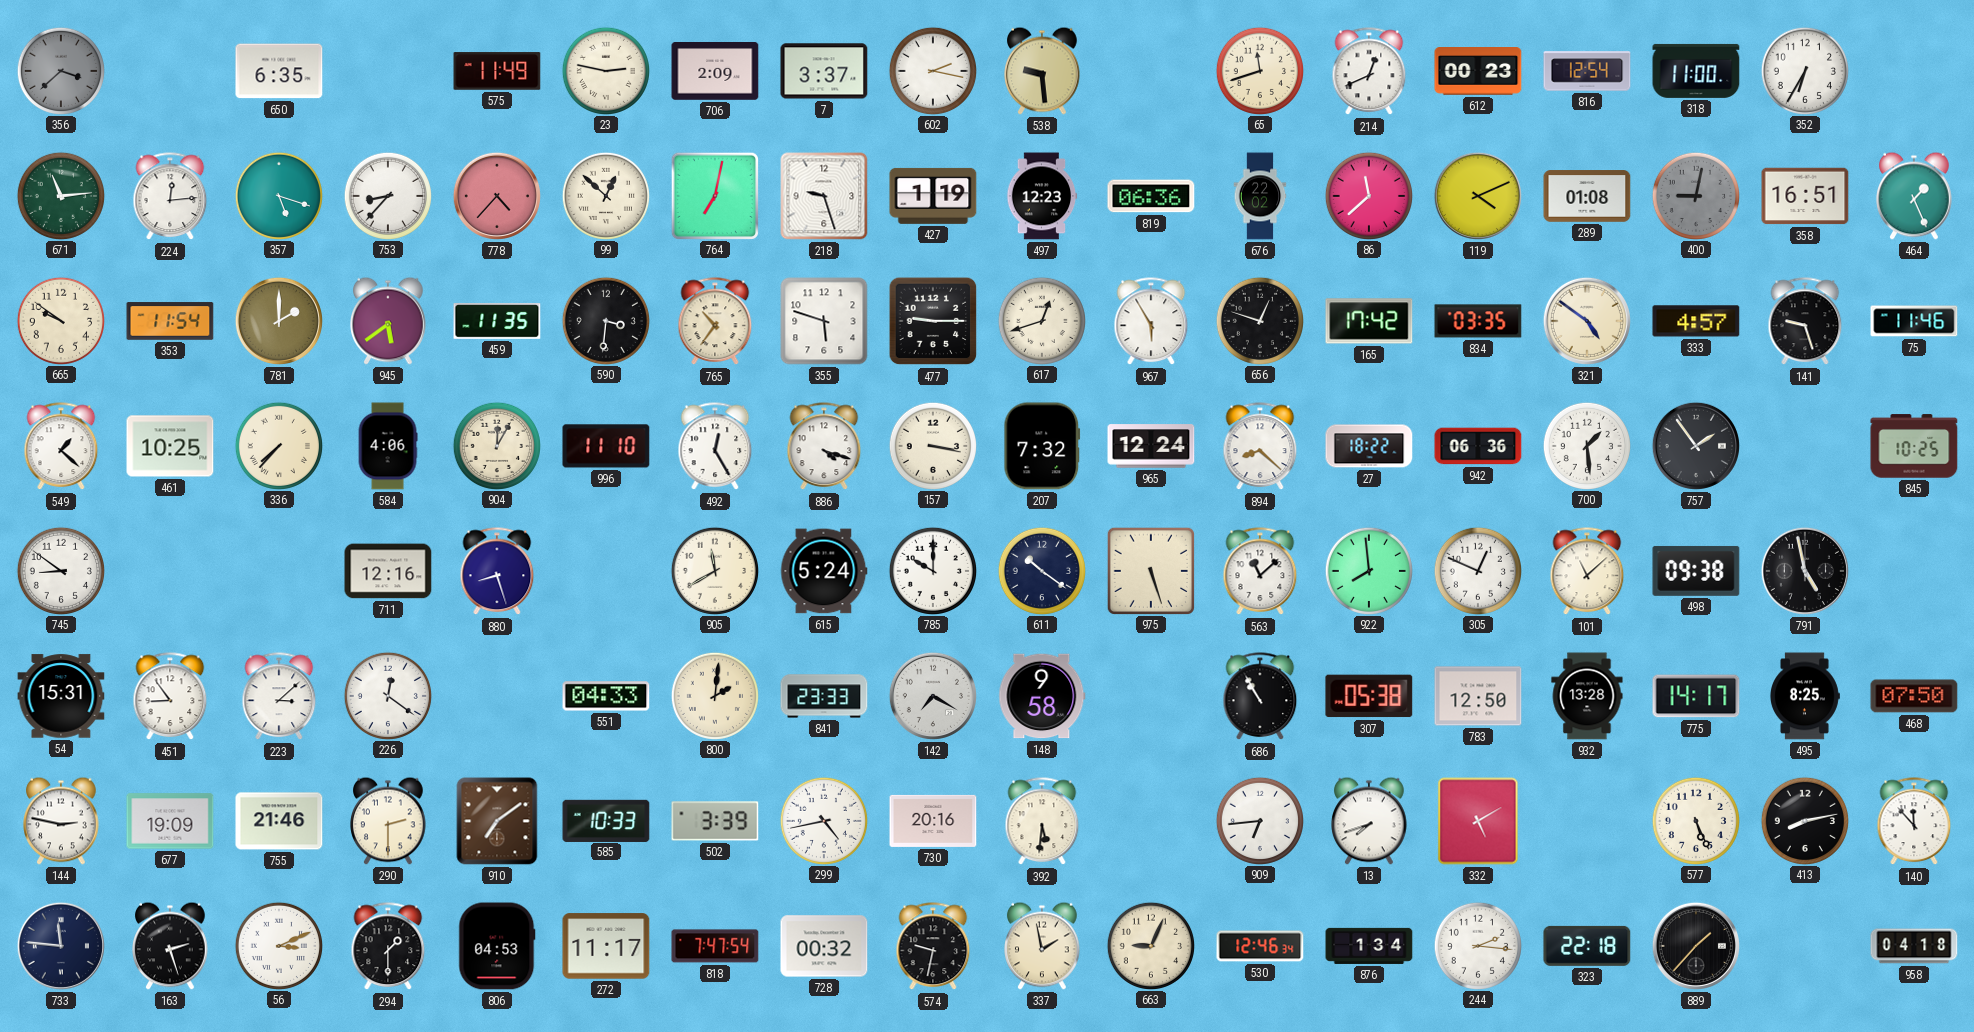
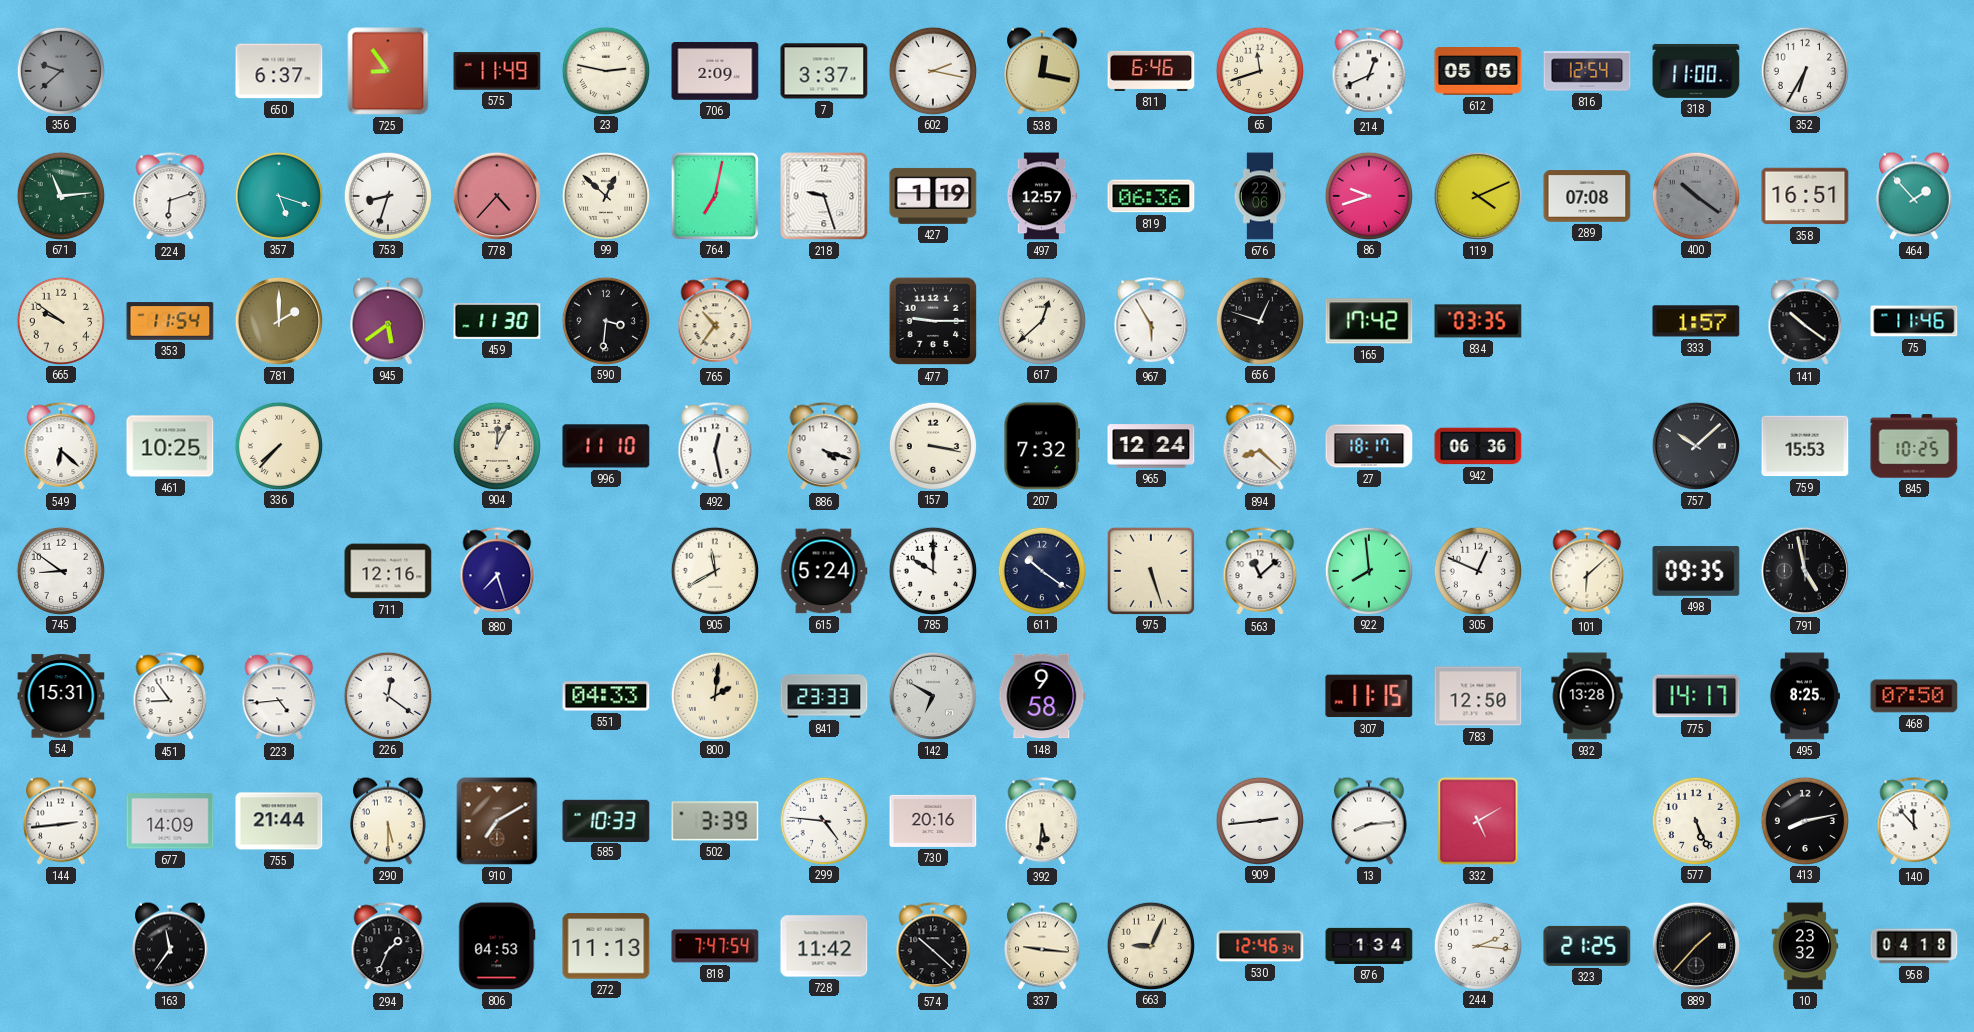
356: 3:38 -> 9:38 (60, 70)
650: 6:35 -> 6:37 (279, 71)
725: none -> 8:54 (388, 71)
538: 9:29 -> 12:17 (1042, 71)
811: none -> 6:46 (1151, 71)
612: 00:23 -> 05:05 (1478, 72)
224: 12:14 -> 6:12 (170, 197)
753: 8:37 -> 8:33 (387, 195)
497: 12:23 -> 12:57 (1042, 196)
676: 22:02 -> 22:06 (1260, 196)
86: 11:38 -> 9:42 (1368, 195)
289: 01:08 -> 07:08 (1587, 196)
400: 9:02 -> 10:21 (1695, 195)
464: 1:26 -> 1:53 (1914, 196)
459: 11:35 -> 11:30 (497, 321)
355: 5:48 -> none (824, 321)
617: 12:42 -> 12:38 (1041, 320)
321: 4:51 -> none (1587, 321)
333: 4:57 -> 1:57 (1696, 321)
141: 9:27 -> 10:21 (1805, 322)
549: 1:22 -> 6:22 (61, 447)
584: 4:06 -> none (388, 446)
492: 12:25 -> 12:28 (715, 447)
27: 18:22 -> 18:17 (1369, 446)
700: 1:29 -> none (1586, 445)
757: 1:54 -> 10:08 (1696, 446)
759: none -> 15:53 (1805, 446)
880: 8:27 -> 7:27 (497, 572)
101: 11:08 -> 6:08 (1587, 572)
498: 09:38 -> 09:35 (1696, 571)
223: 3:08 -> 4:44 (279, 697)
142: 7:20 -> 6:50 (933, 696)
686: 10:55 -> none (1260, 697)
307: 05:38 -> 11:15 (1369, 696)
144: 2:47 -> 2:44 (61, 821)
677: 19:09 -> 14:09 (170, 821)
755: 21:46 -> 21:44 (279, 821)
290: 2:30 -> 5:30 (388, 821)
910: 7:09 -> 7:10 (497, 821)
299: 4:43 -> 4:46 (823, 820)
909: 6:44 -> 2:44 (1259, 820)
13: 7:42 -> 8:14 (1369, 821)
733: 11:46 -> none (61, 946)
163: 2:27 -> 11:36 (170, 946)
56: 3:11 -> none (278, 945)
294: 1:30 -> 1:34 (388, 947)
272: 11:17 -> 11:13 (606, 946)
728: 00:32 -> 11:42 (824, 946)
574: 9:32 -> 10:22 (933, 947)
337: 1:58 -> 9:16 (1042, 946)
323: 22:18 -> 21:25 (1587, 946)
10: none -> 23:32 (1805, 946)
